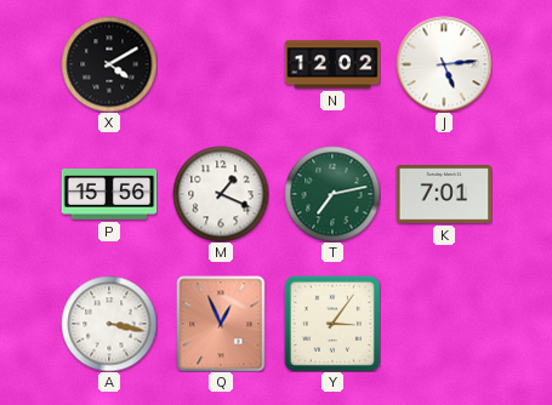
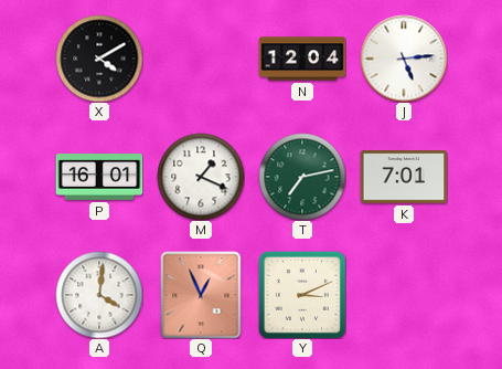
N: 12:02 -> 12:04 (302, 59)
P: 15:56 -> 16:01 (99, 178)
A: 3:17 -> 4:01 (99, 295)
Y: 3:06 -> 3:11 (302, 295)
